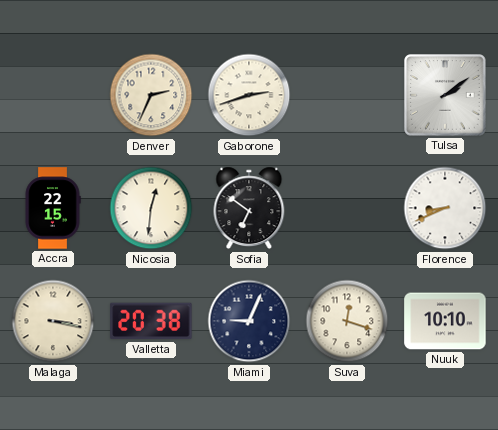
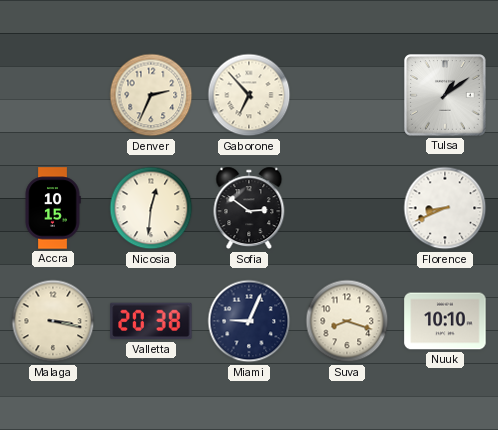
Gaborone: 2:42 -> 6:53 (249, 95)
Tulsa: 2:09 -> 1:09 (445, 95)
Accra: 22:15 -> 10:15 (53, 208)
Sofia: 6:51 -> 2:51 (249, 208)
Suva: 12:18 -> 8:18 (347, 321)
